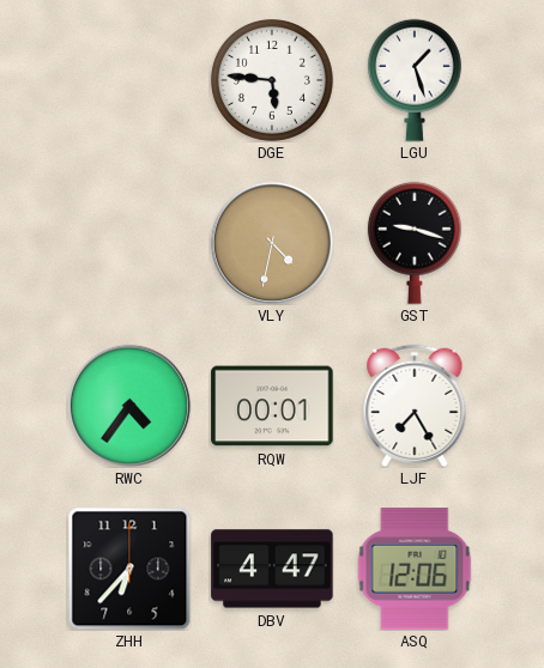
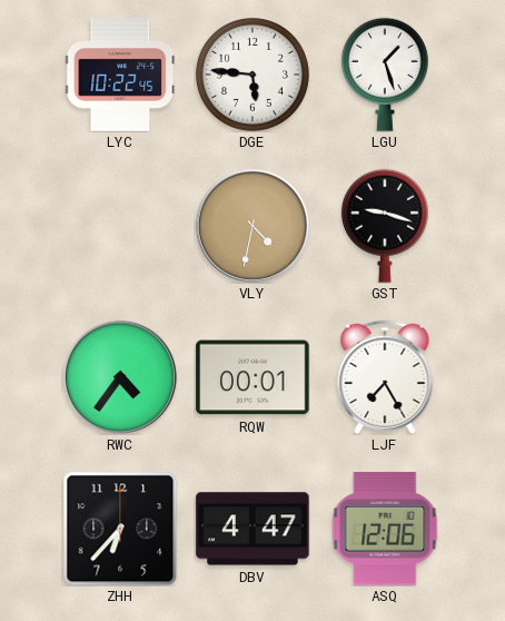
LYC: none -> 10:22 (120, 75)
